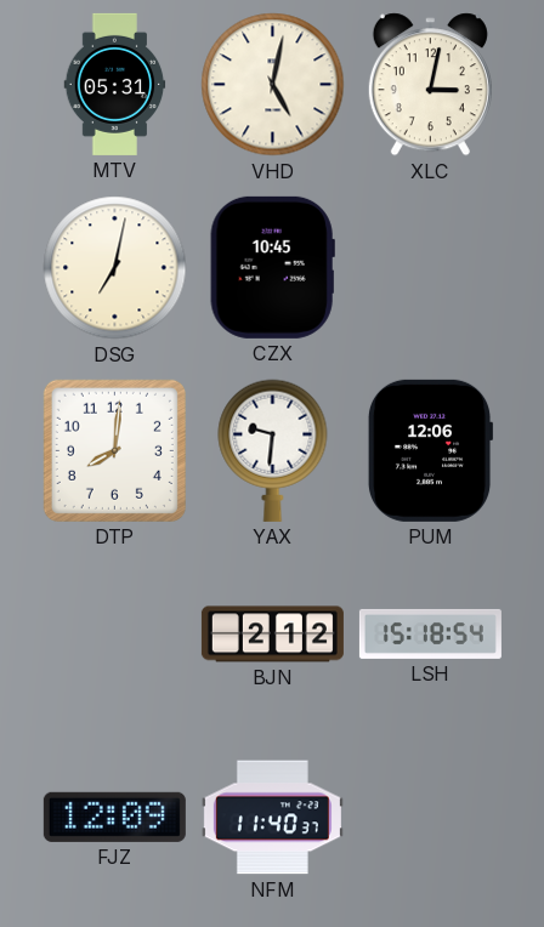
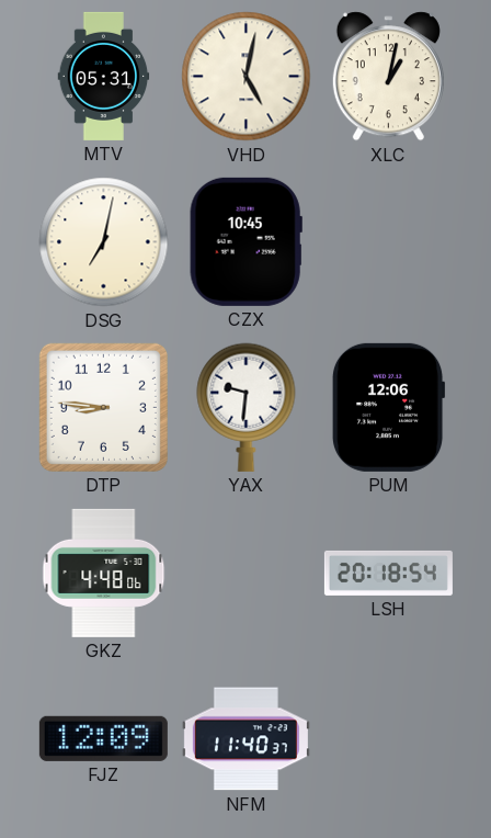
XLC: 3:02 -> 1:02 (388, 77)
DTP: 8:01 -> 8:46 (103, 407)
GKZ: none -> 4:48 (104, 573)
BJN: 2:12 -> none (272, 635)
LSH: 15:18 -> 20:18 (388, 573)
